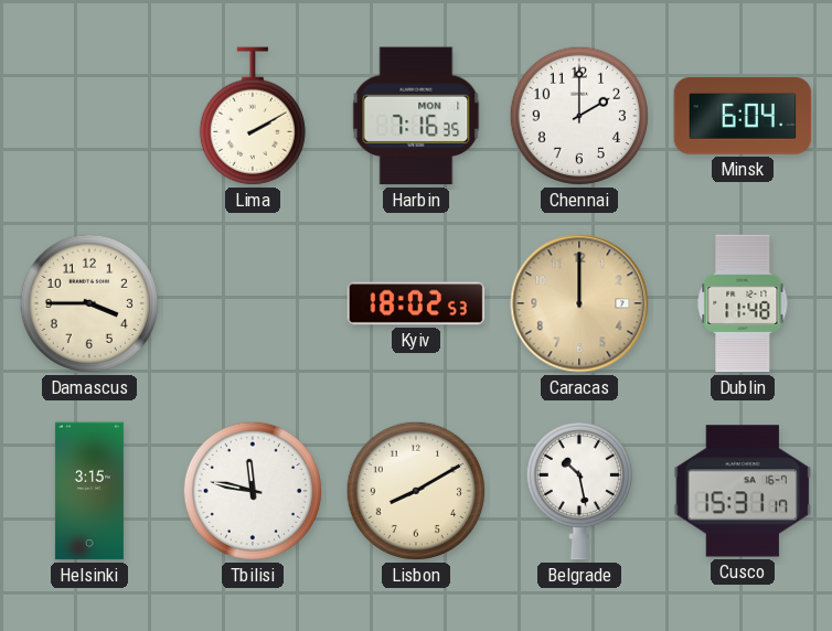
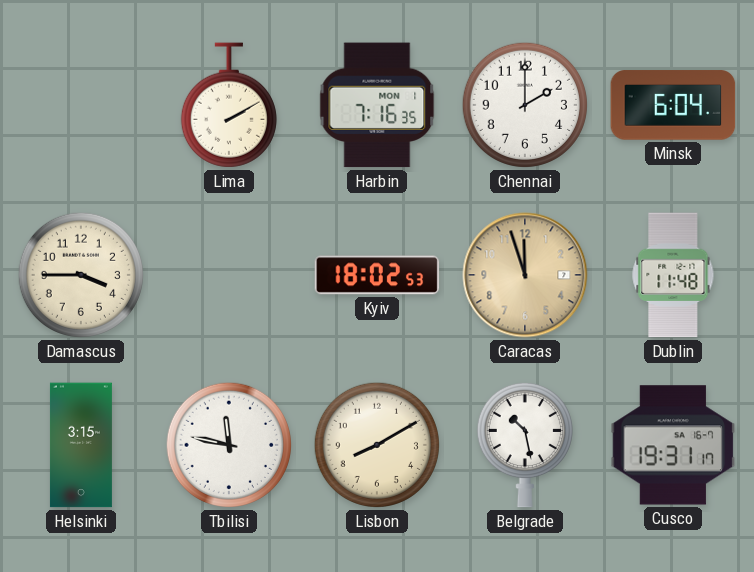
Caracas: 12:00 -> 11:57 (525, 275)
Cusco: 15:31 -> 19:31 (673, 445)
